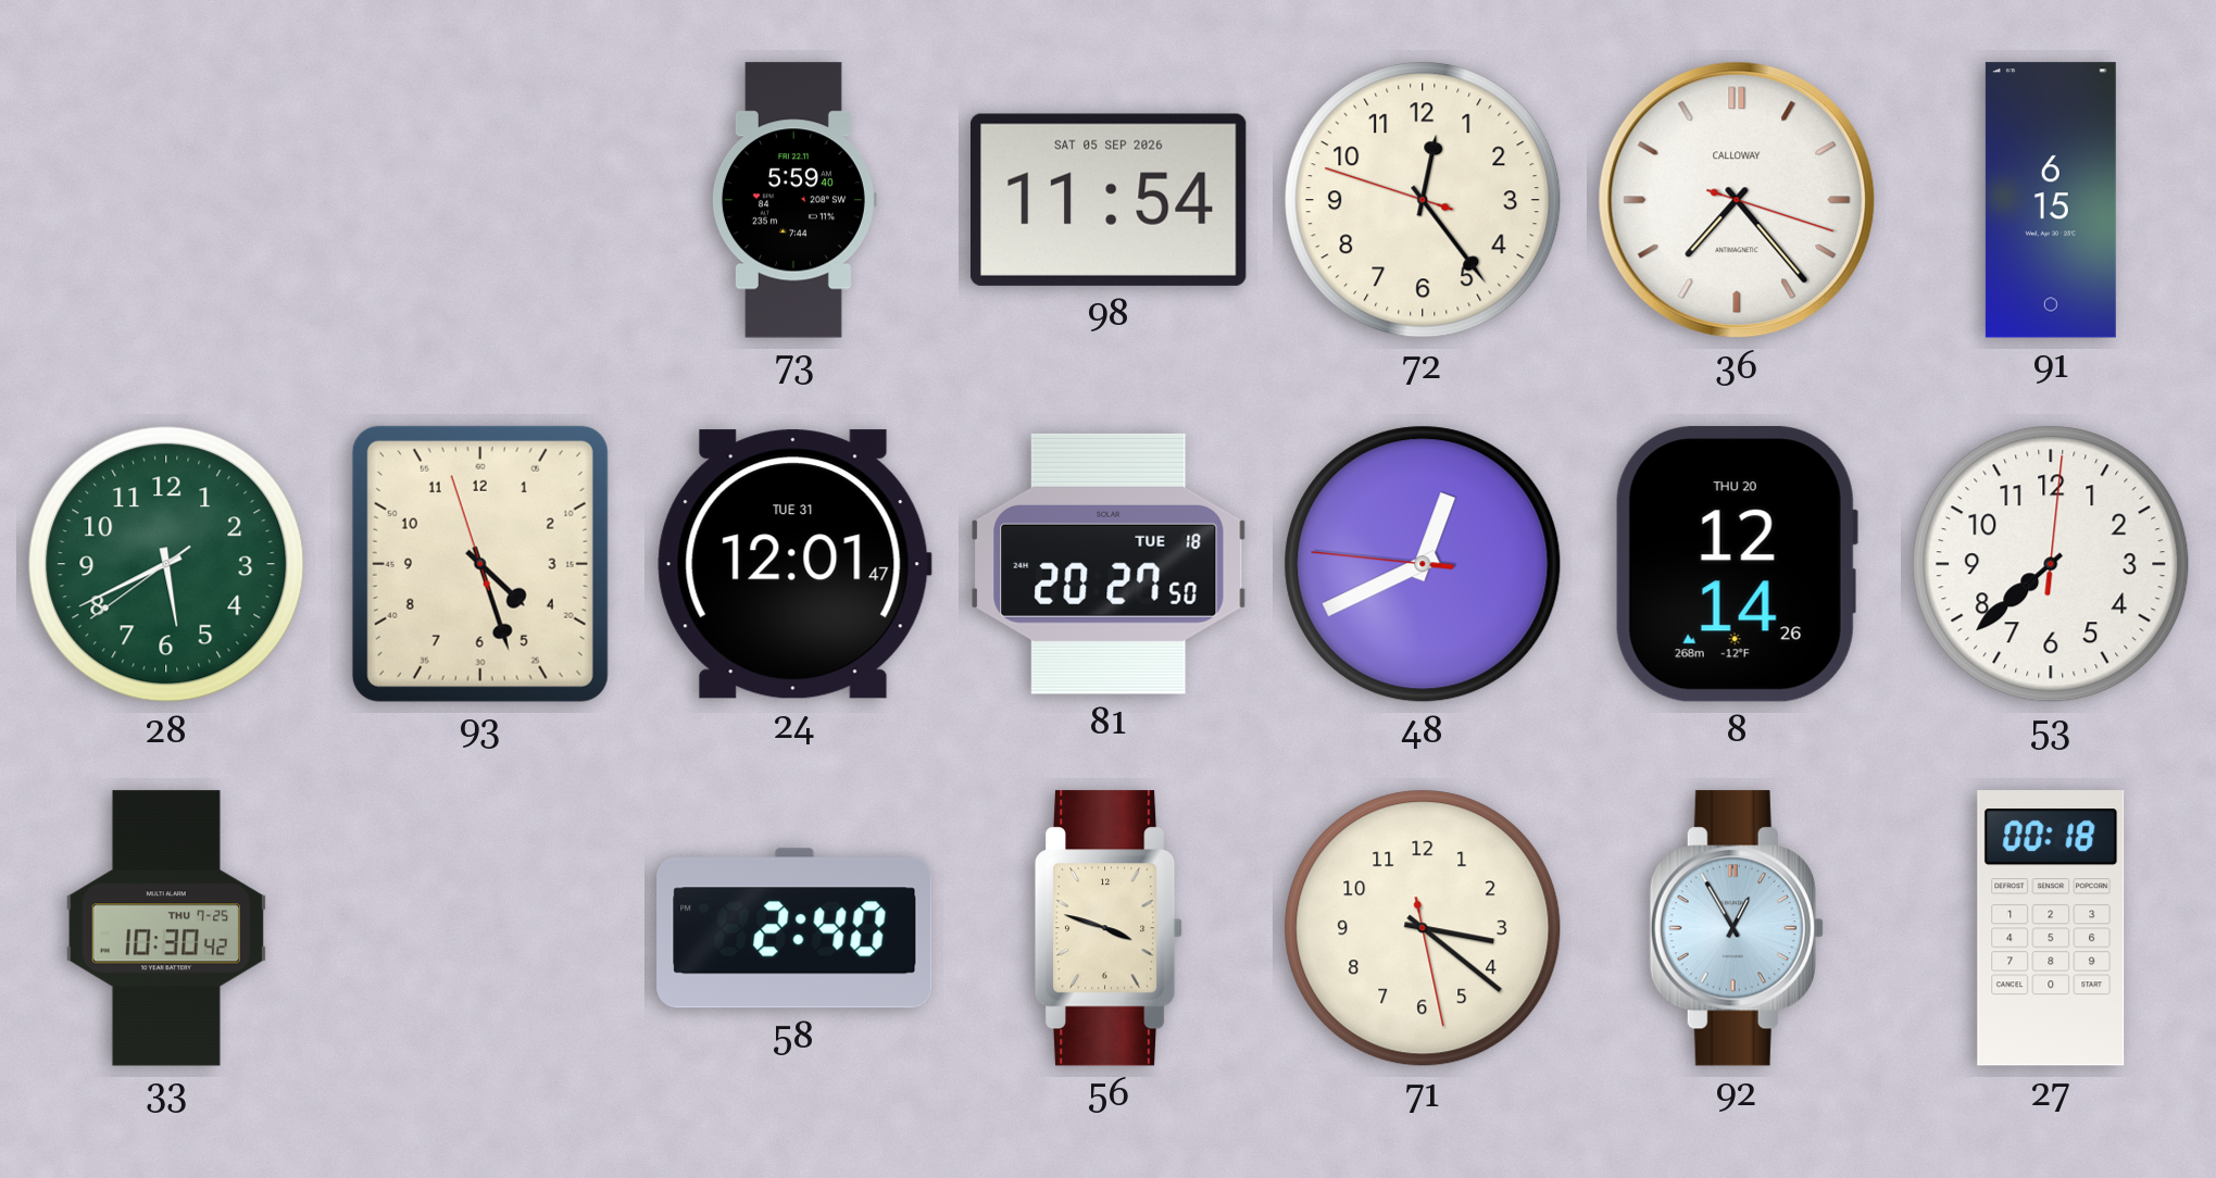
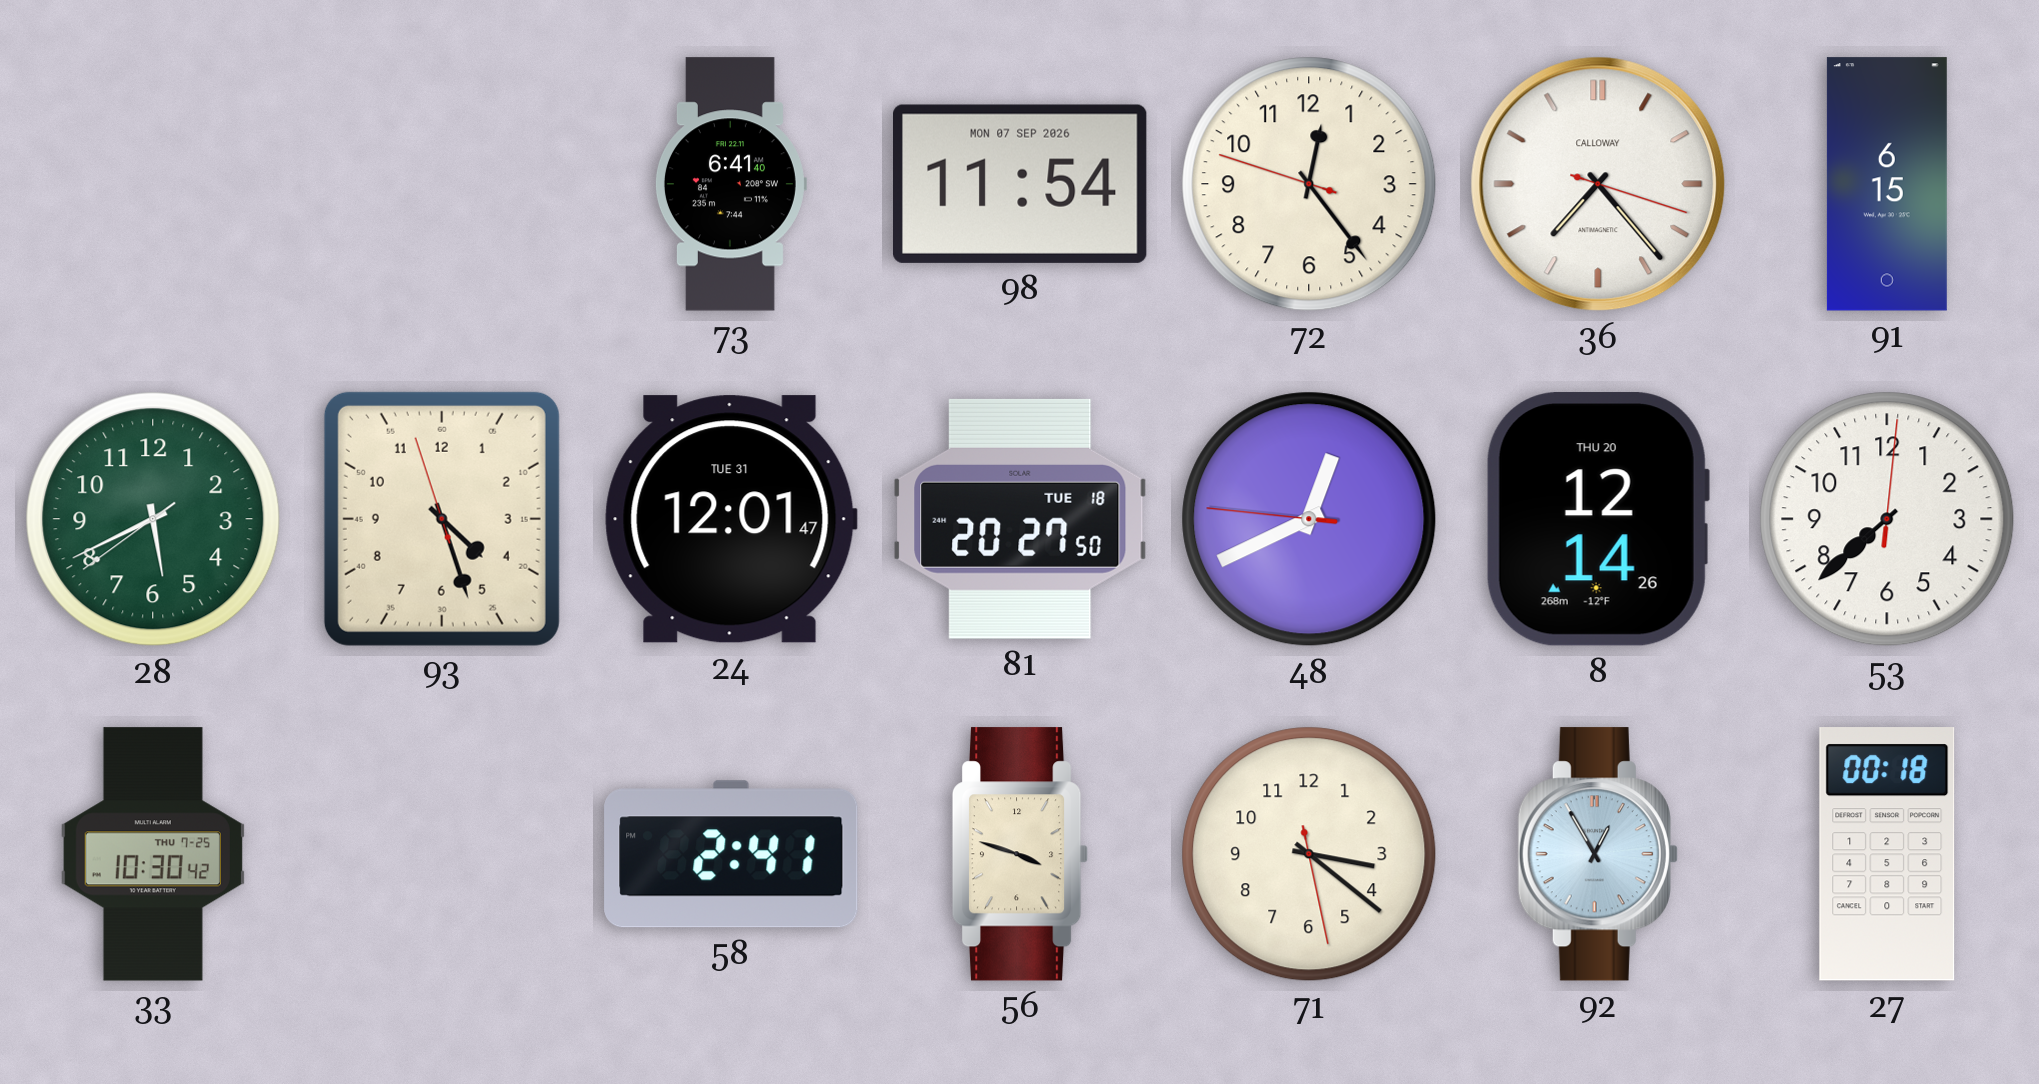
73: 5:59 -> 6:41 (730, 184)
98 date: SAT 05 SEP 2026 -> MON 07 SEP 2026 (1021, 184)
58: 2:40 -> 2:41 (731, 854)
